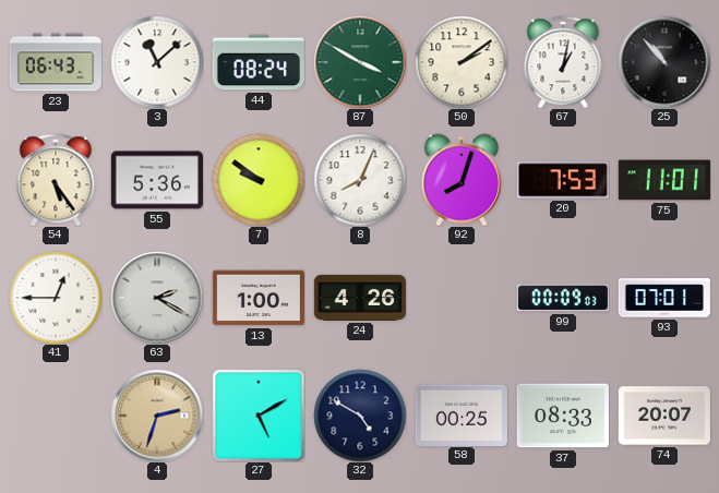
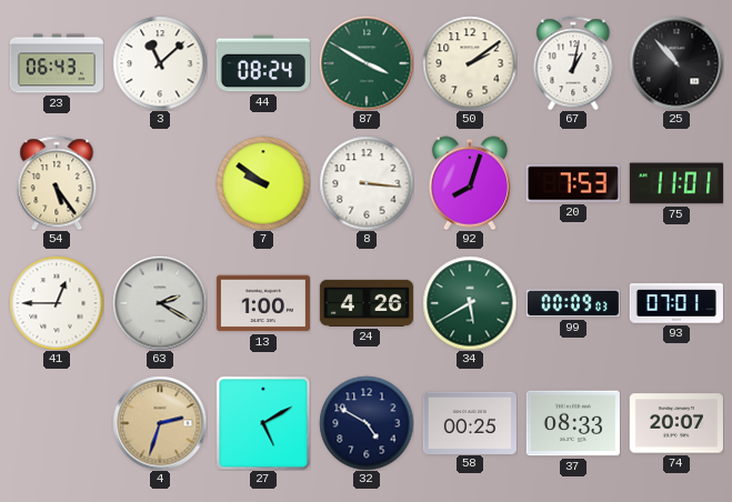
55: 5:36 -> none (157, 180)
8: 8:04 -> 3:16 (367, 183)
34: none -> 5:40 (470, 303)
